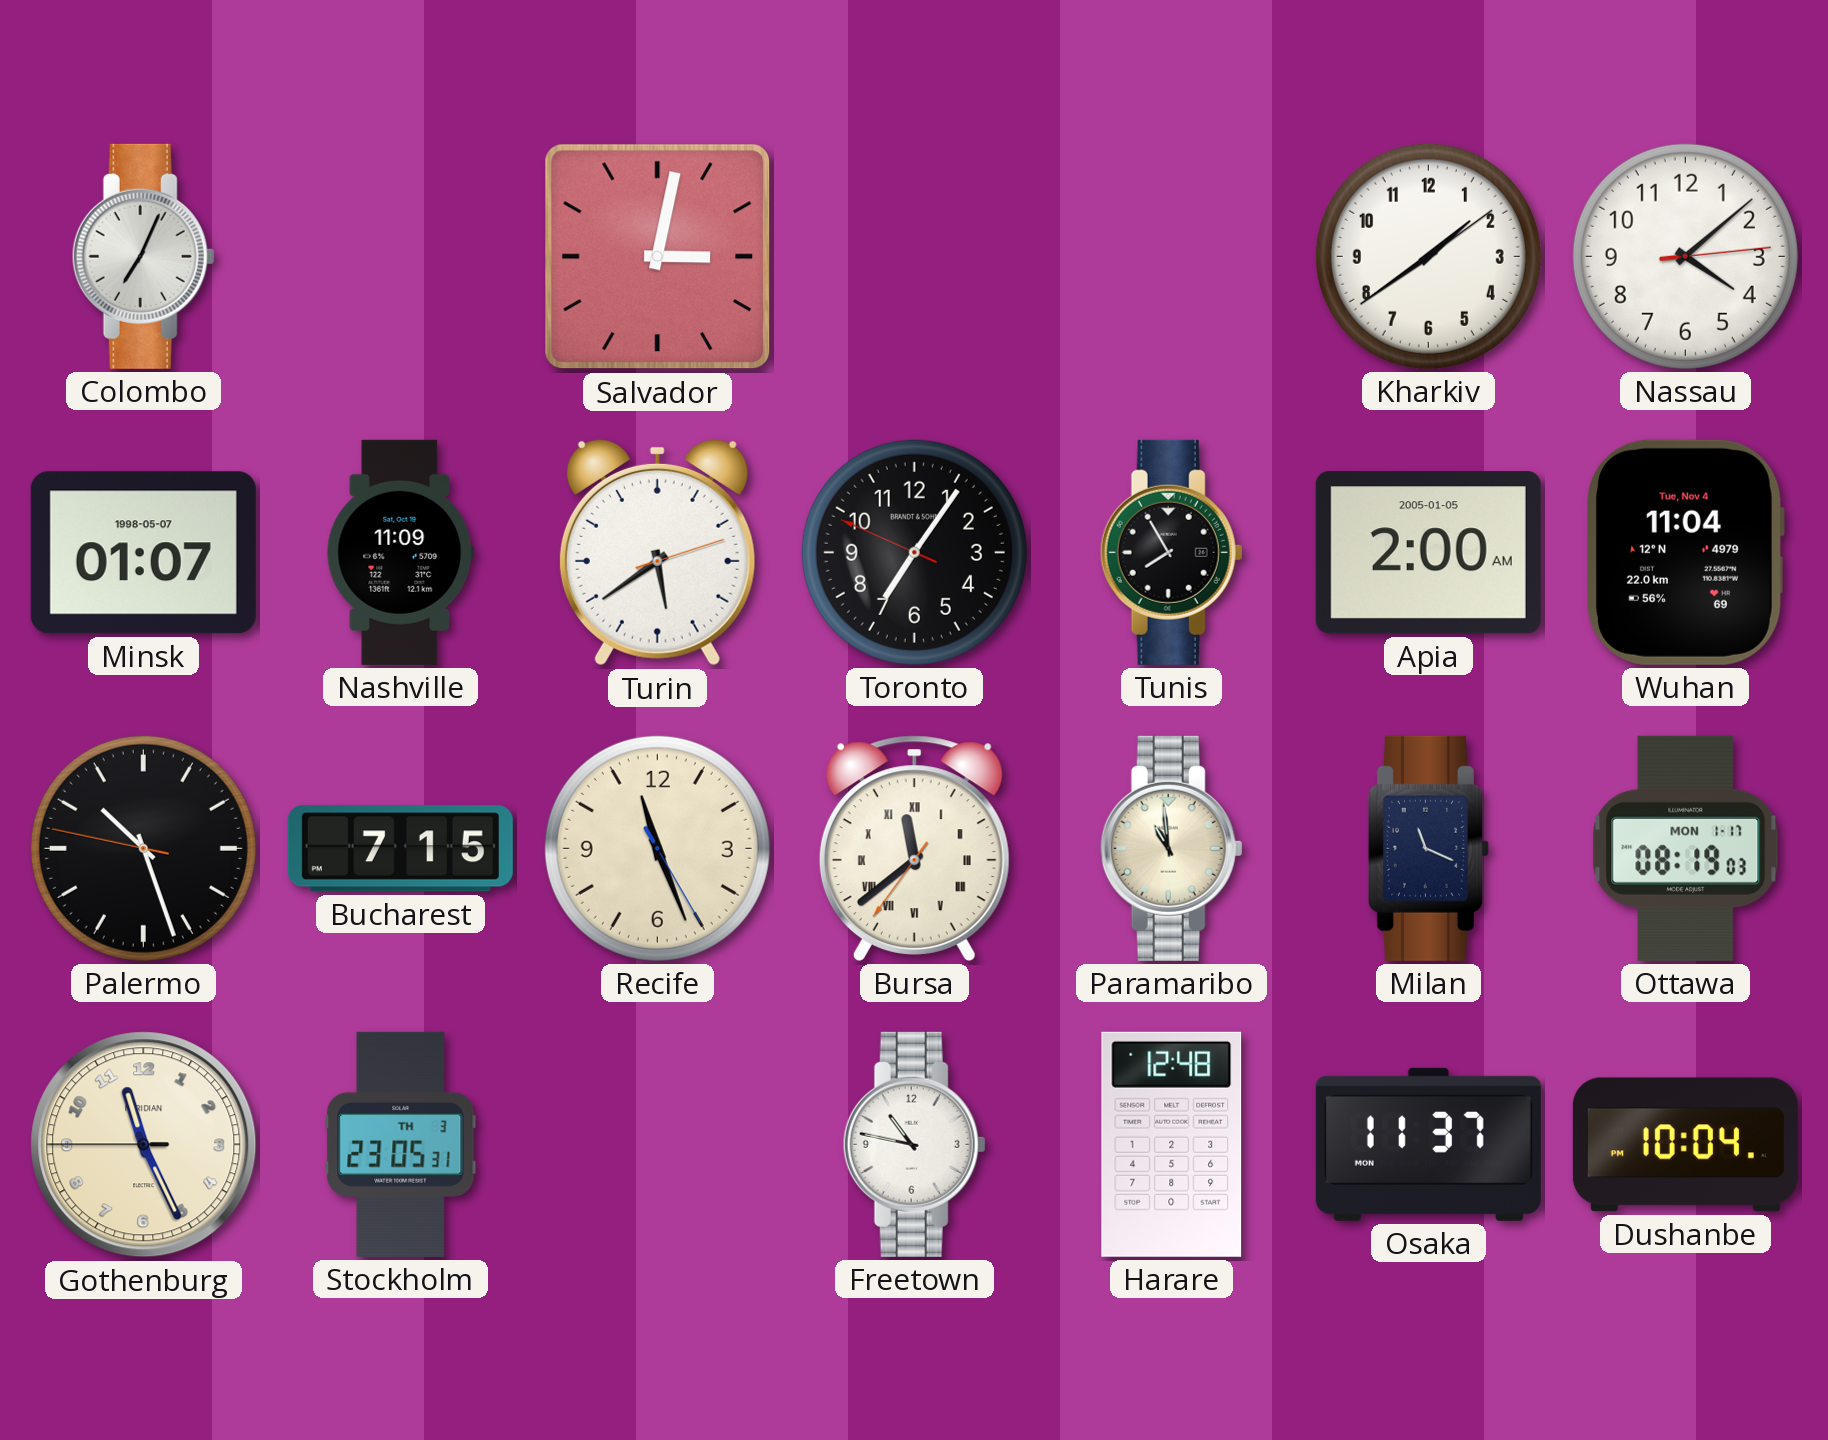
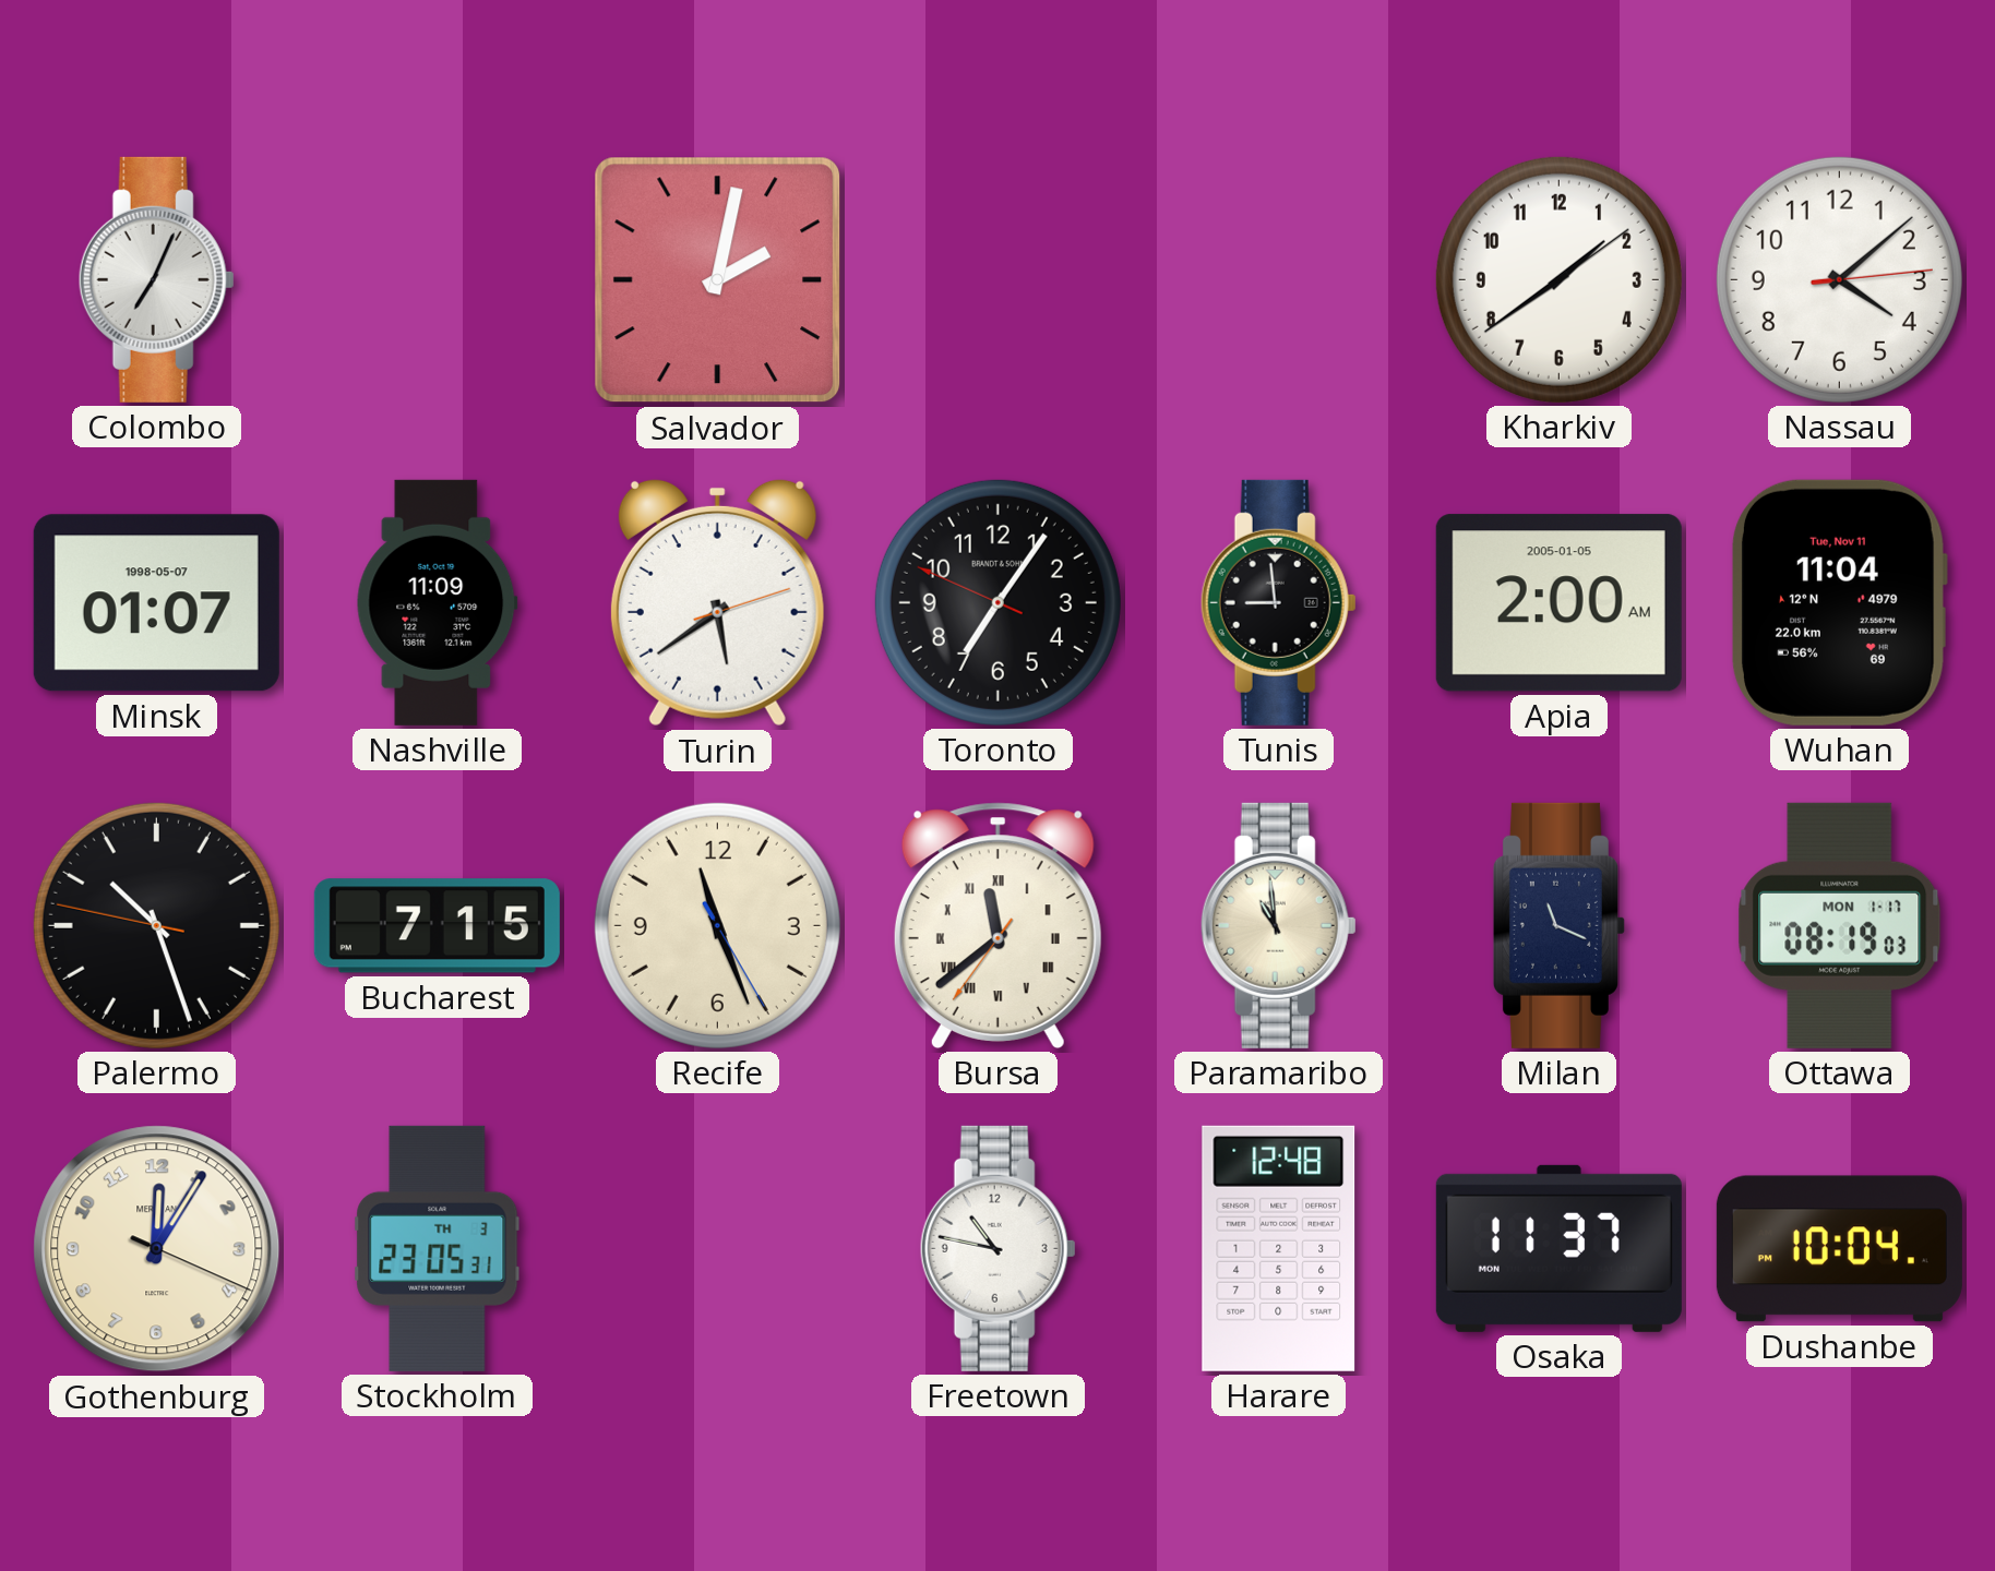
Salvador: 3:02 -> 2:02 (718, 280)
Tunis: 7:55 -> 8:59 (1278, 602)
Wuhan date: Tue, Nov 4 -> Tue, Nov 11 (1840, 602)
Gothenburg: 11:25 -> 12:05 (157, 1249)
